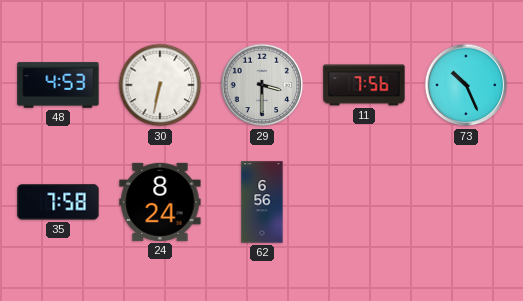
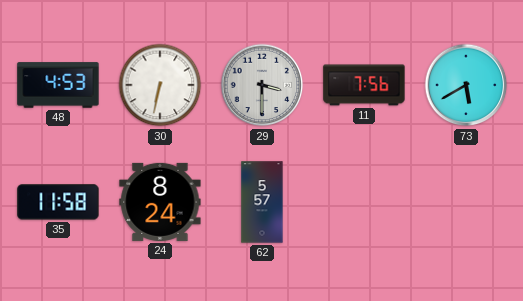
73: 10:26 -> 5:40 (466, 85)
35: 7:58 -> 11:58 (58, 202)
62: 6:56 -> 5:57 (262, 202)
